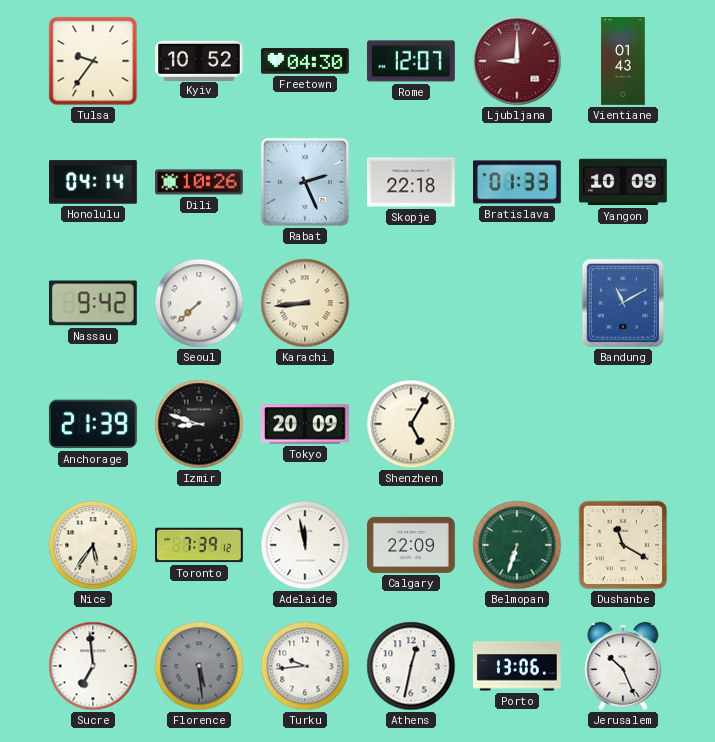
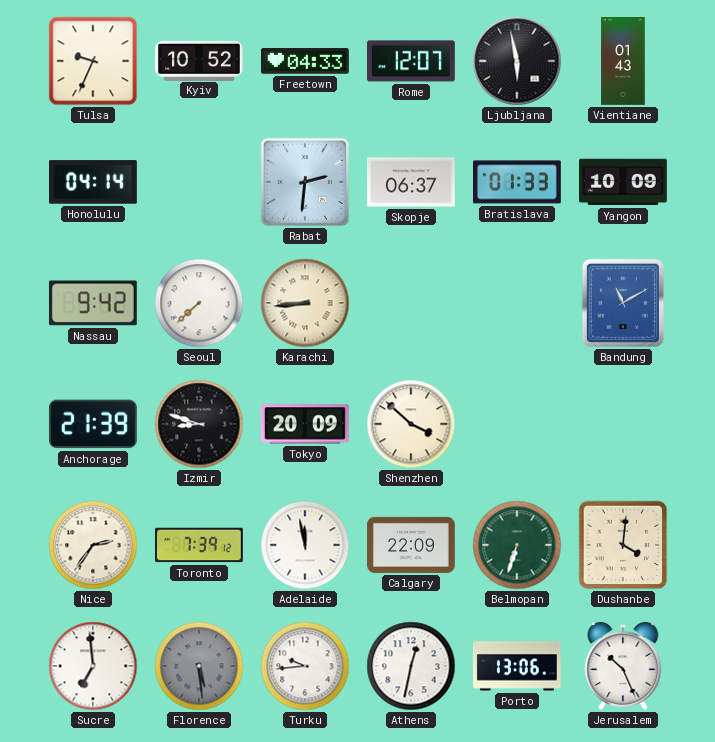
Tulsa: 9:36 -> 9:34 (93, 61)
Freetown: 04:30 -> 04:33 (305, 61)
Ljubljana: 9:00 -> 5:58 (517, 61)
Ljubljana dial: burgundy -> black (517, 61)
Dili: 10:26 -> none (200, 182)
Rabat: 2:26 -> 2:31 (305, 182)
Skopje: 22:18 -> 06:37 (412, 182)
Shenzhen: 5:05 -> 3:52 (411, 424)
Nice: 5:36 -> 2:36 (93, 545)
Dushanbe: 11:20 -> 4:01 (623, 545)
